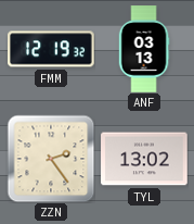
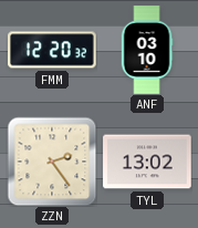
FMM: 12:19 -> 12:20 (52, 50)
ANF: 03:13 -> 03:10 (147, 50)
